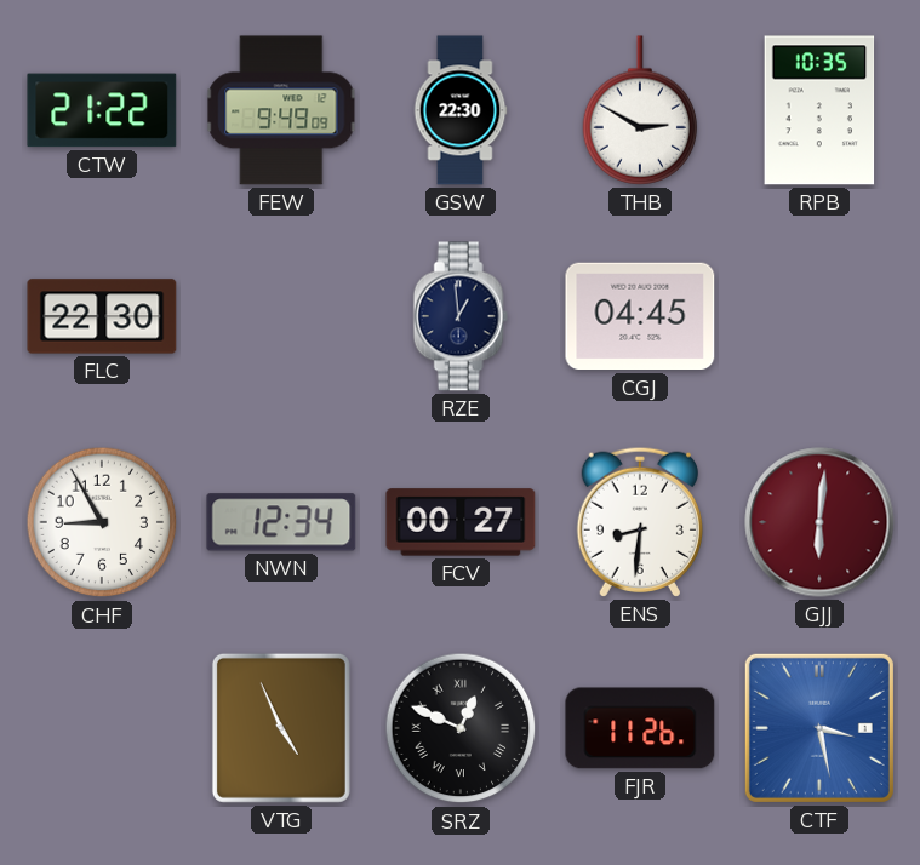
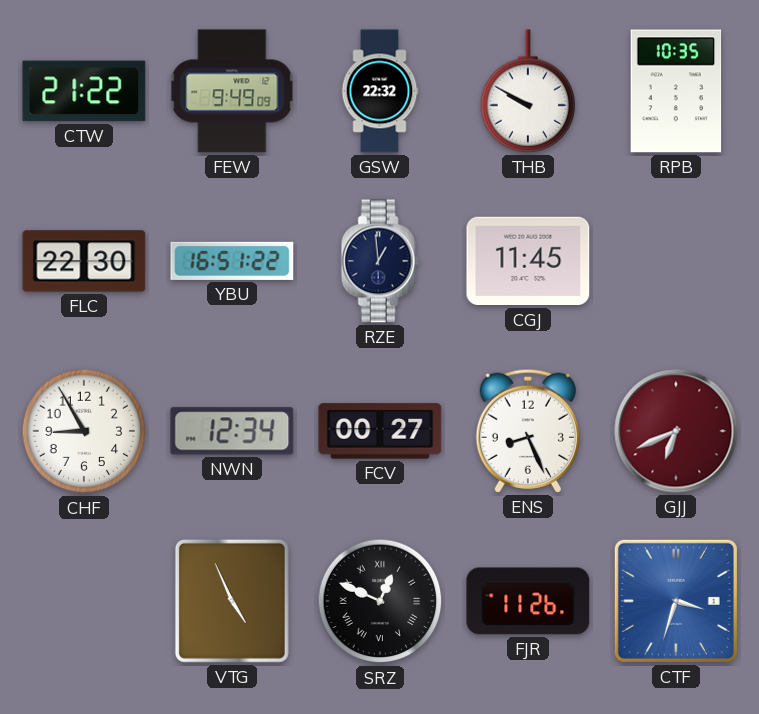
GSW: 22:30 -> 22:32 (380, 91)
THB: 2:50 -> 9:50 (528, 91)
YBU: none -> 16:51 (232, 261)
CGJ: 04:45 -> 11:45 (528, 261)
ENS: 8:31 -> 8:26 (528, 431)
GJJ: 6:01 -> 6:41 (676, 431)
CTF: 3:28 -> 3:33 (676, 601)
